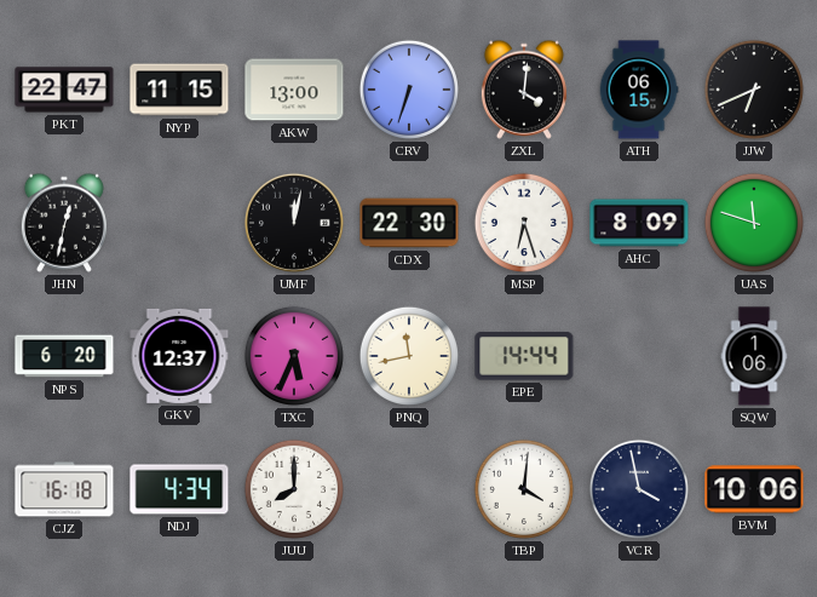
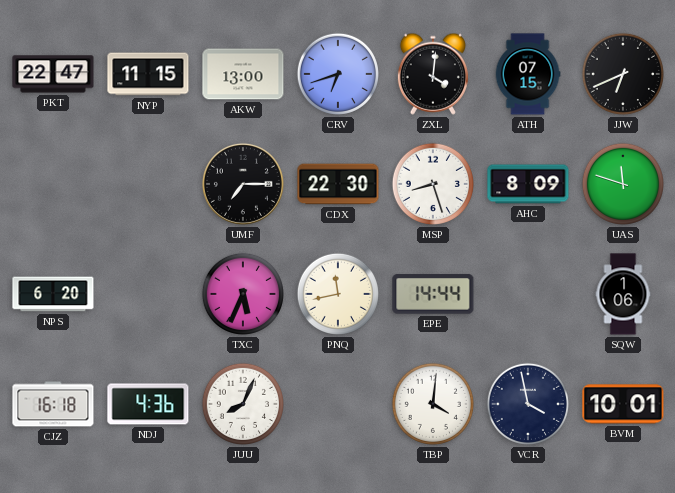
CRV: 6:33 -> 6:42 (338, 74)
ATH: 06:15 -> 07:15 (528, 74)
JHN: 12:32 -> none (64, 223)
UMF: 12:02 -> 7:15 (243, 184)
MSP: 6:27 -> 8:27 (433, 184)
GKV: 12:37 -> none (179, 356)
NDJ: 4:34 -> 4:36 (148, 404)
JUU: 8:00 -> 8:04 (243, 404)
BVM: 10:06 -> 10:01 (623, 404)
